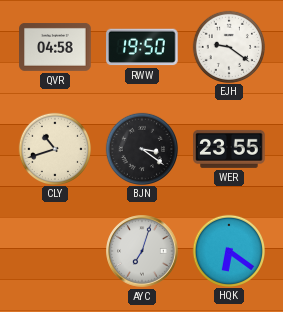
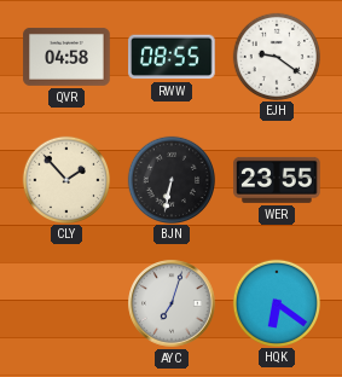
RWW: 19:50 -> 08:55 (172, 57)
CLY: 10:42 -> 1:53 (65, 179)
BJN: 3:21 -> 6:32 (170, 179)
